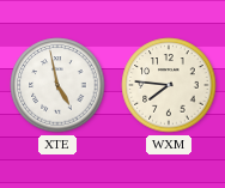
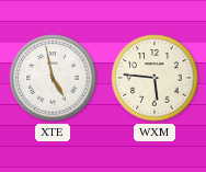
WXM: 7:46 -> 5:46 (154, 78)
